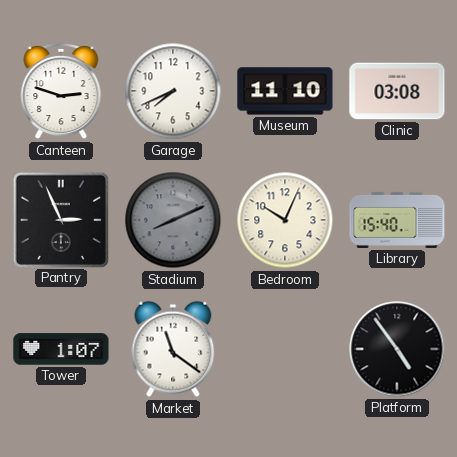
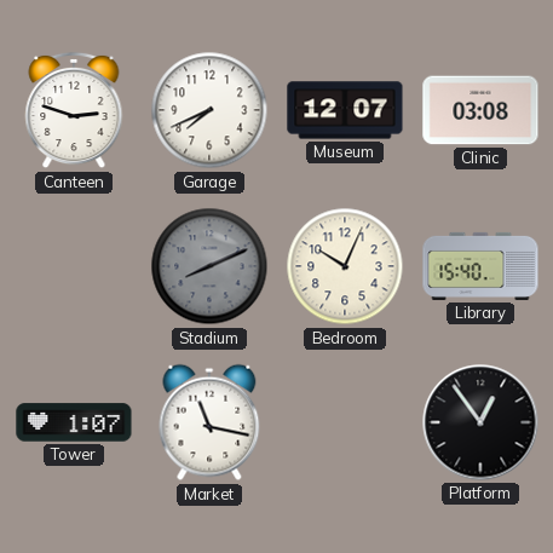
Museum: 11:10 -> 12:07 (345, 110)
Pantry: 2:56 -> none (60, 219)
Market: 11:21 -> 11:17 (209, 422)
Platform: 4:54 -> 12:54 (480, 422)
